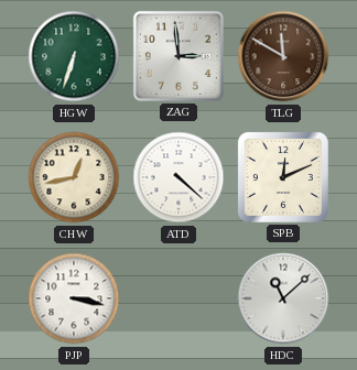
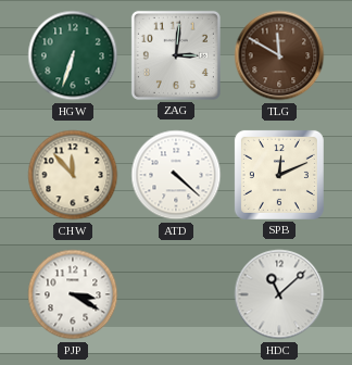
ZAG: 2:59 -> 3:01 (176, 55)
CHW: 12:43 -> 11:53 (73, 175)
PJP: 3:17 -> 3:20 (73, 294)
